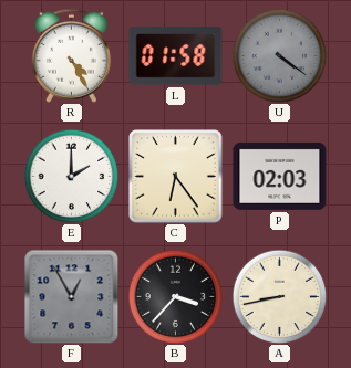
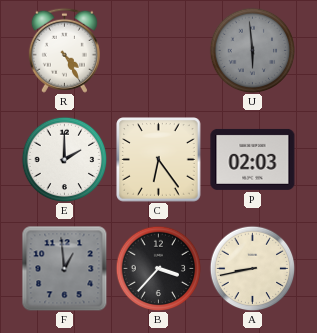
L: 01:58 -> none (176, 56)
U: 4:21 -> 5:59 (252, 50)
F: 12:55 -> 12:59 (65, 269)
